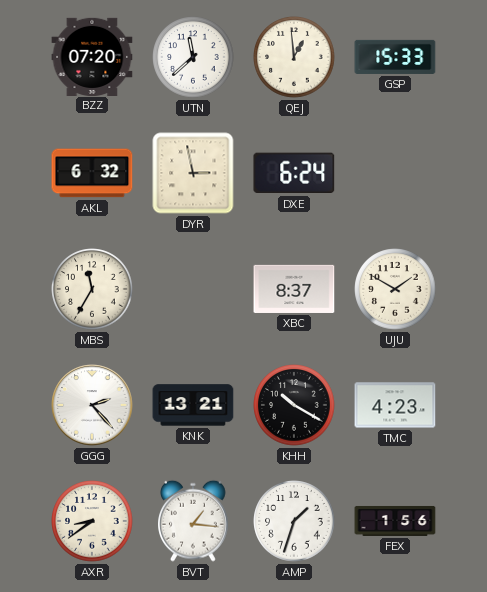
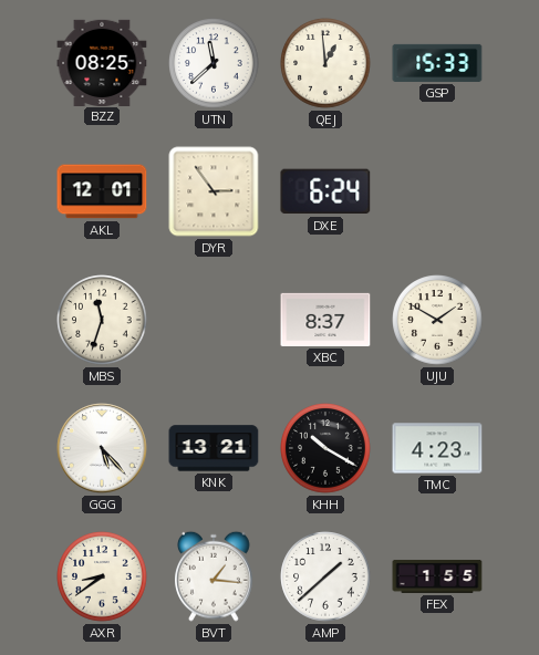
BZZ: 07:20 -> 08:25 (102, 62)
AKL: 6:32 -> 12:01 (102, 191)
DYR: 2:58 -> 2:54 (214, 191)
MBS: 11:35 -> 11:33 (102, 320)
GGG: 2:23 -> 5:23 (102, 448)
AMP: 1:33 -> 1:38 (325, 576)
FEX: 1:56 -> 1:55 (437, 576)
